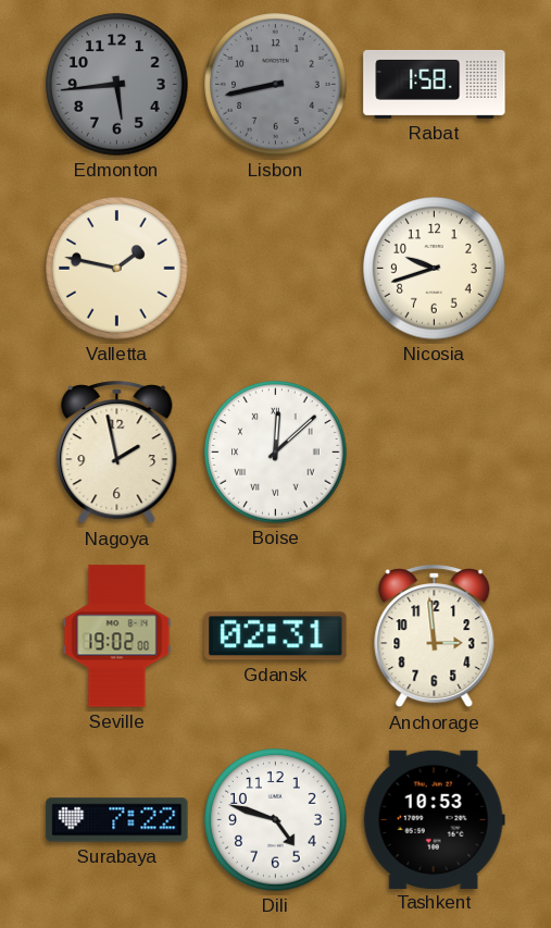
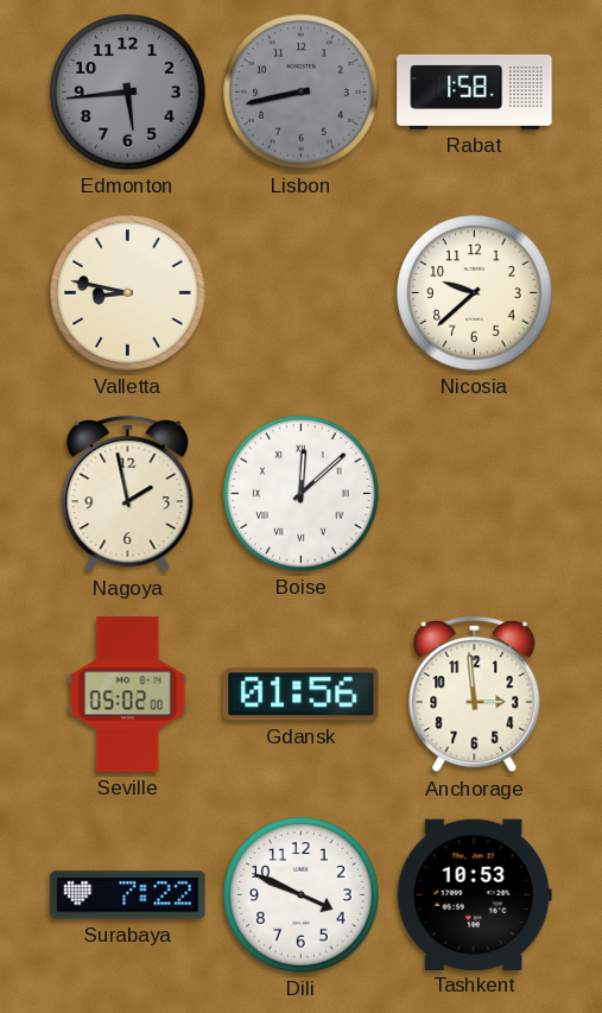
Valletta: 1:47 -> 8:47 (128, 293)
Nicosia: 9:42 -> 9:38 (475, 293)
Seville: 19:02 -> 05:02 (128, 695)
Gdansk: 02:31 -> 01:56 (302, 695)
Dili: 4:48 -> 3:49 (302, 895)
